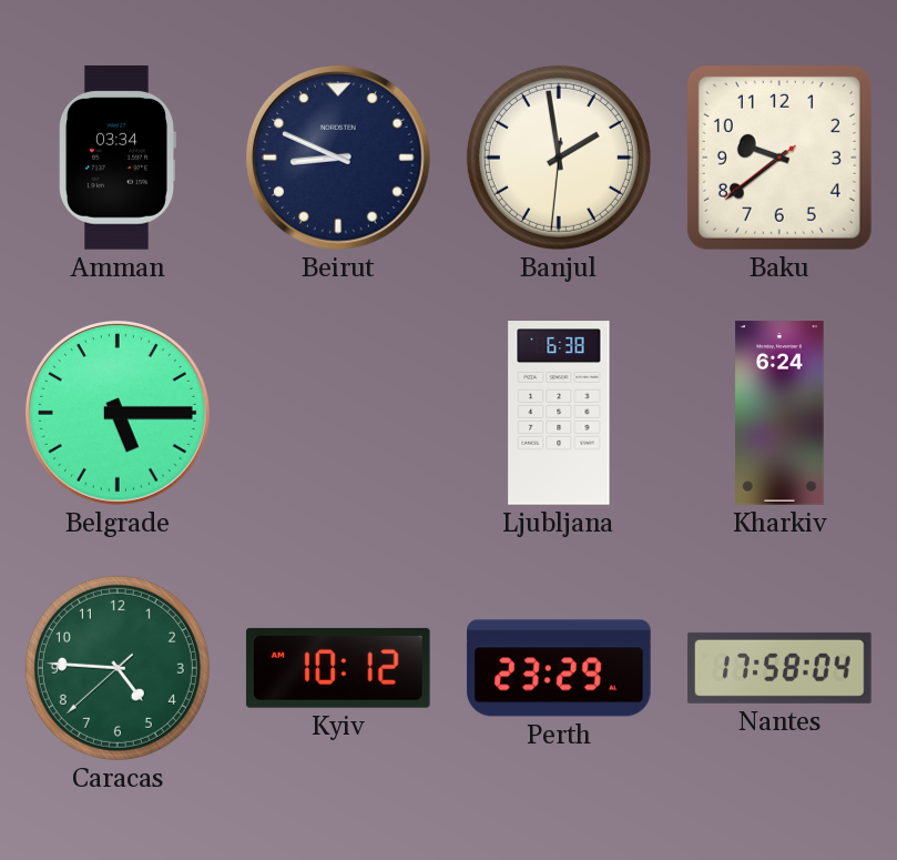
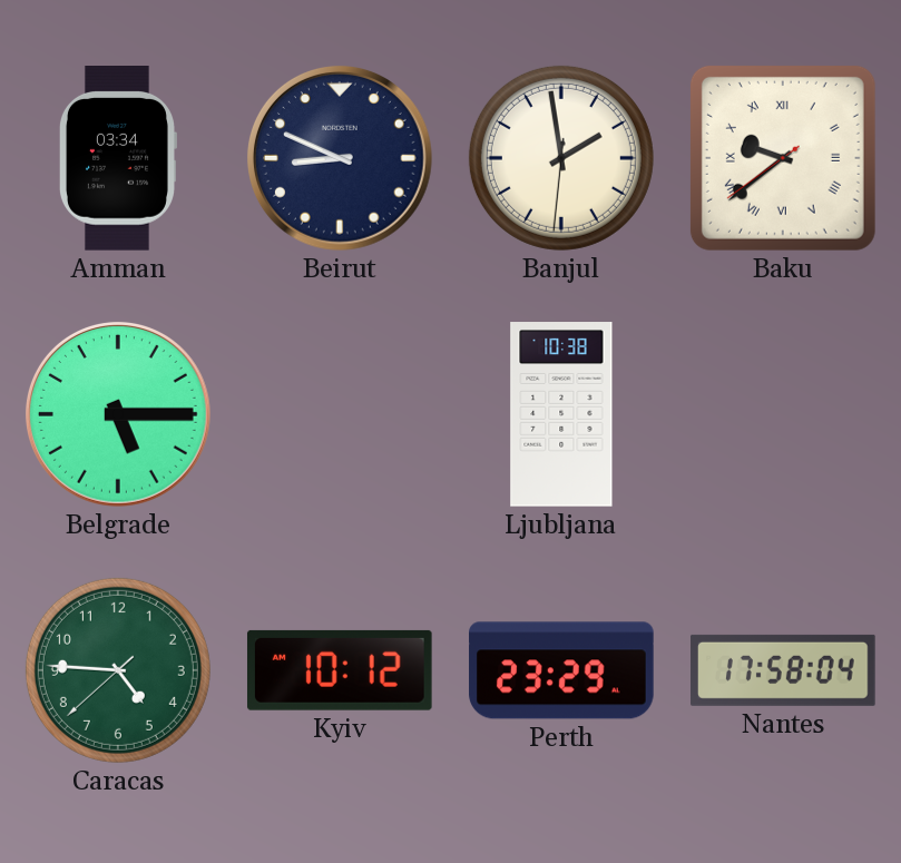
Baku numerals: Arabic -> Roman (783, 158)
Ljubljana: 6:38 -> 10:38 (561, 414)
Kharkiv: 6:24 -> none (779, 413)
